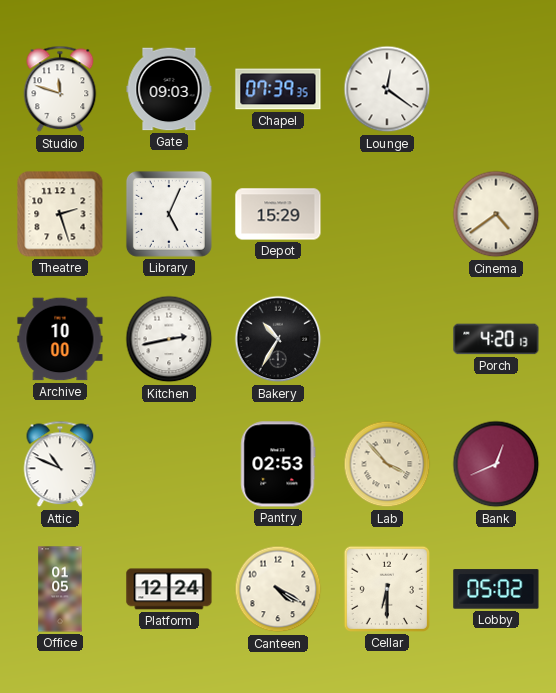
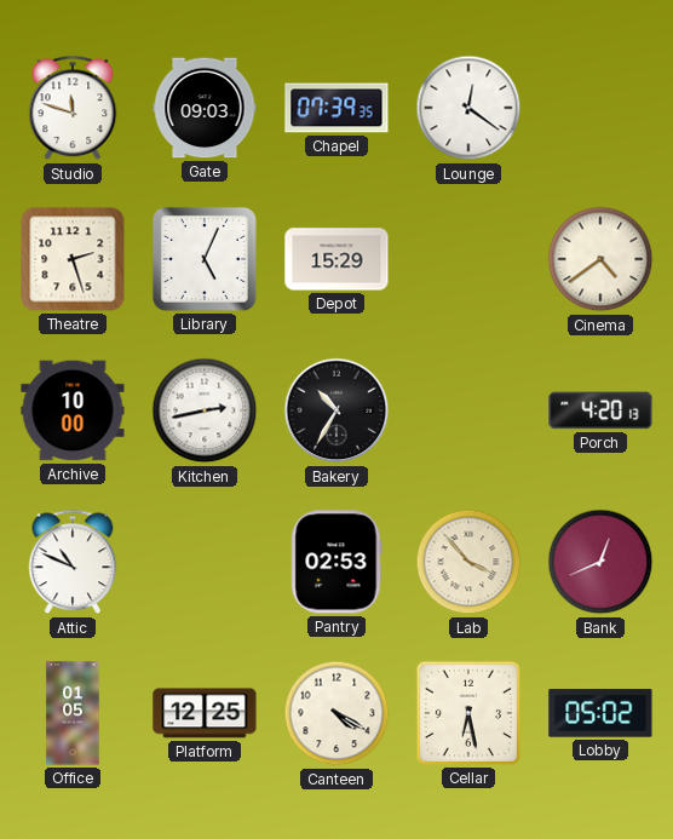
Platform: 12:24 -> 12:25 (205, 713)
Cellar: 6:30 -> 6:28 (468, 713)
